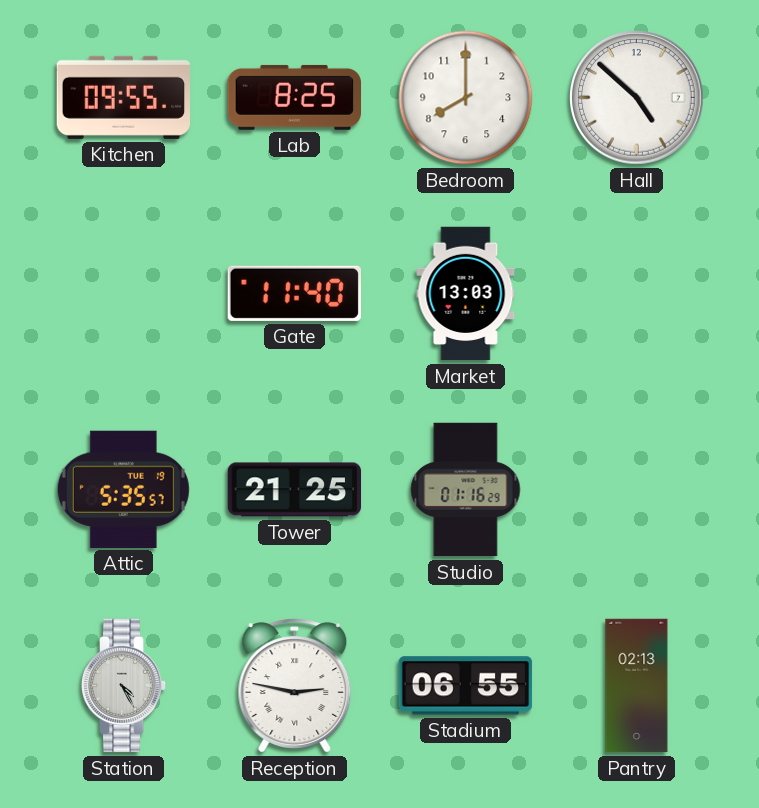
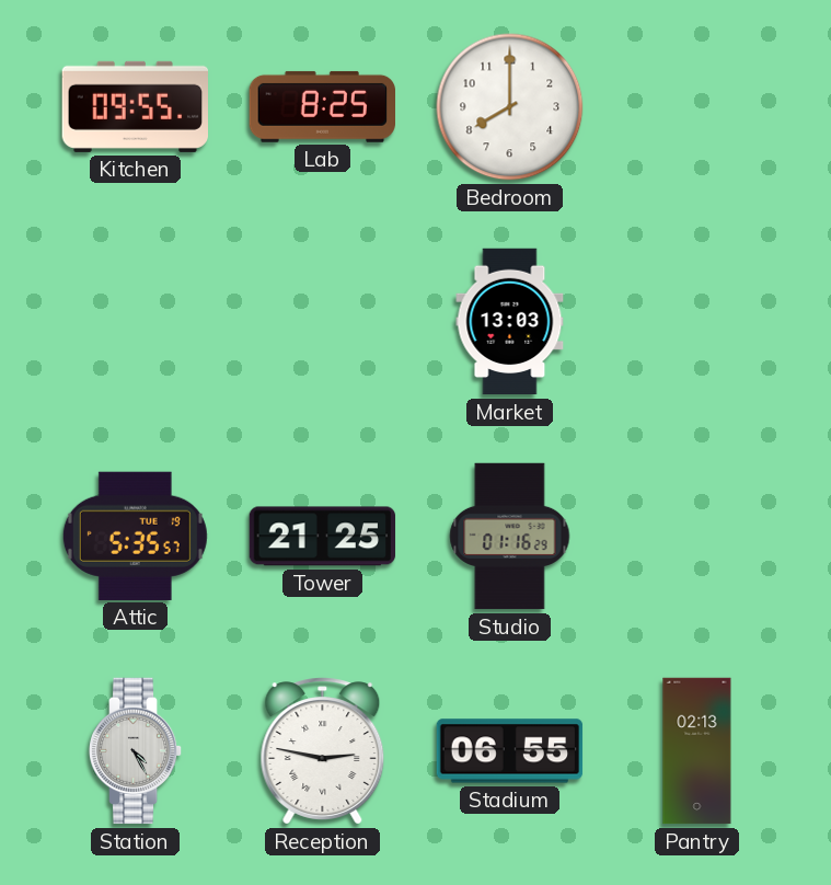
Hall: 4:52 -> none (637, 98)
Gate: 11:40 -> none (294, 293)
